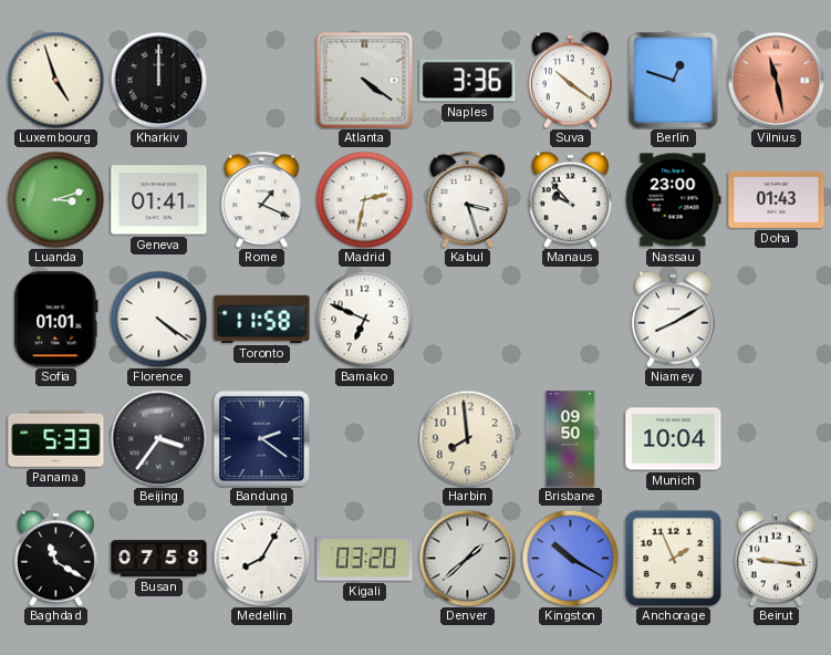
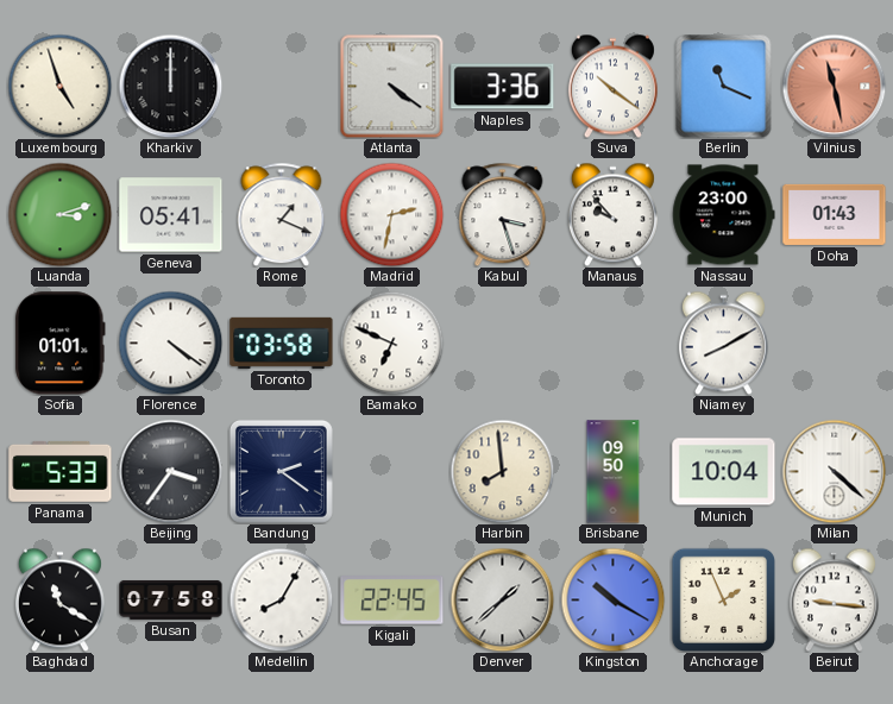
Berlin: 12:48 -> 11:19 (724, 86)
Geneva: 01:41 -> 05:41 (171, 215)
Toronto: 11:58 -> 03:58 (282, 342)
Milan: none -> 4:22 (834, 471)
Kigali: 03:20 -> 22:45 (392, 601)
